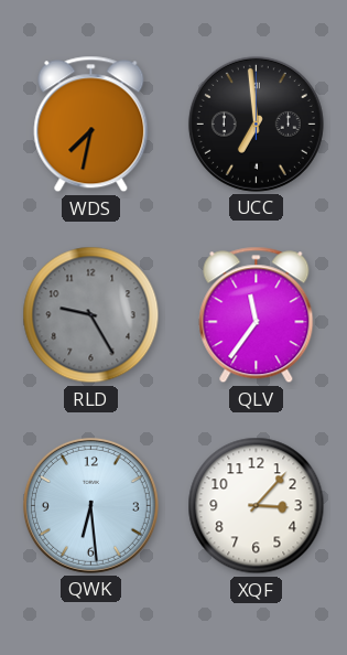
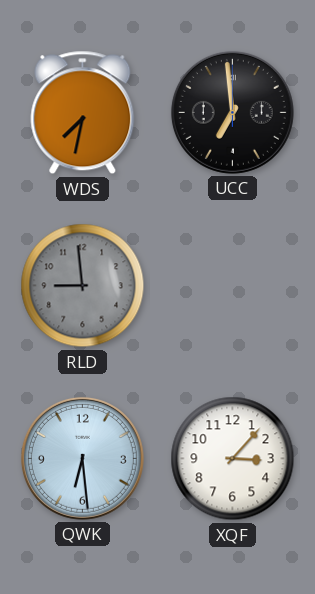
RLD: 9:25 -> 8:59 (83, 286)
QLV: 11:36 -> none (257, 315)
